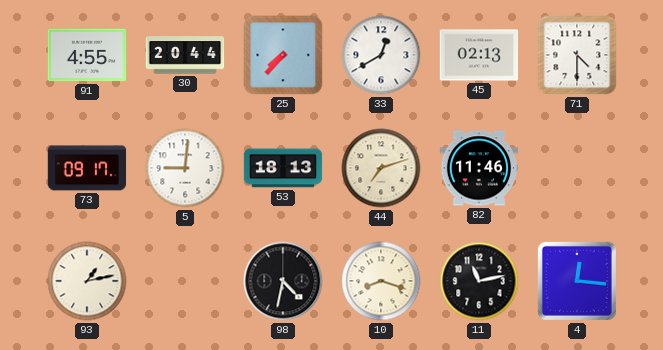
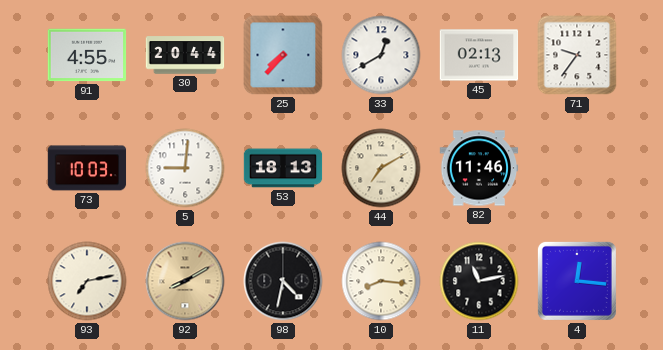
71: 4:30 -> 9:36 (577, 55)
73: 09:17 -> 10:03 (87, 168)
44: 7:12 -> 7:10 (381, 168)
93: 1:13 -> 7:13 (87, 281)
92: none -> 8:10 (185, 281)
10: 8:18 -> 8:16 (381, 281)
